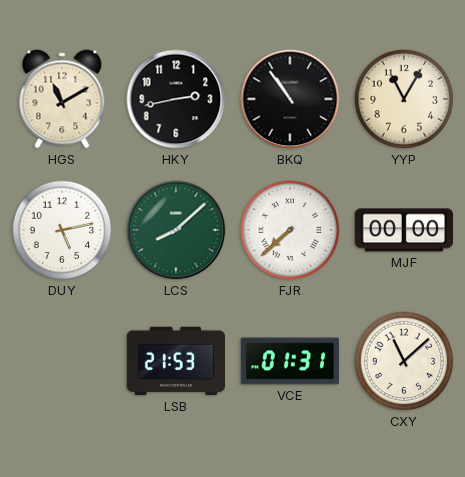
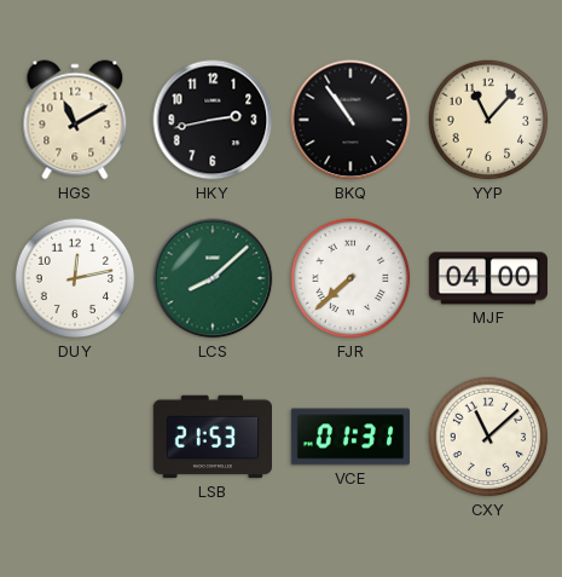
YYP: 11:05 -> 11:07 (488, 120)
DUY: 5:13 -> 12:13 (75, 278)
MJF: 00:00 -> 04:00 (487, 278)
